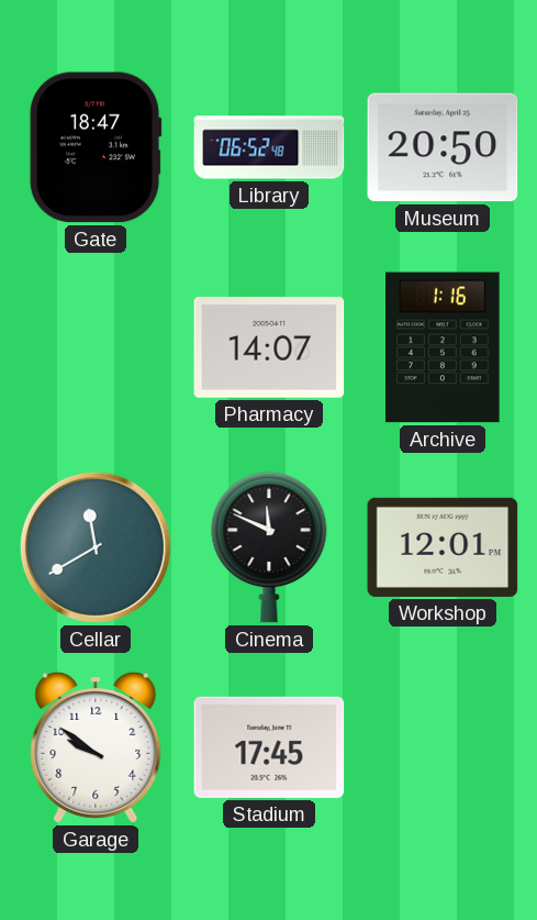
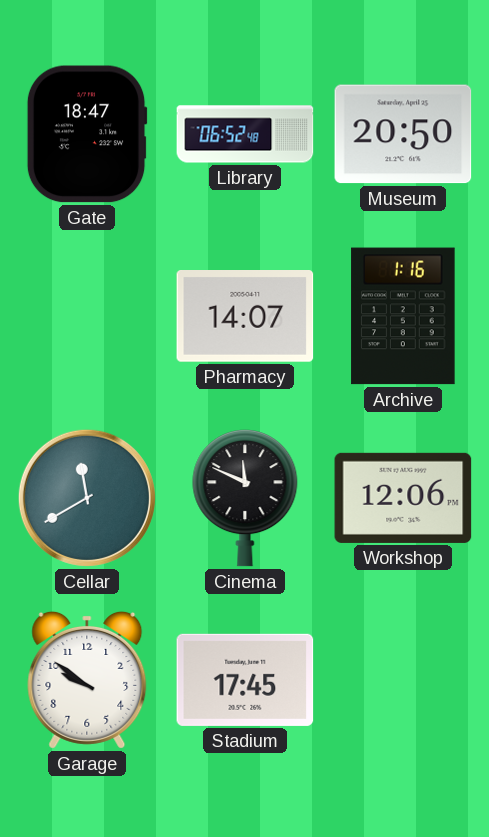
Workshop: 12:01 -> 12:06 (403, 498)
